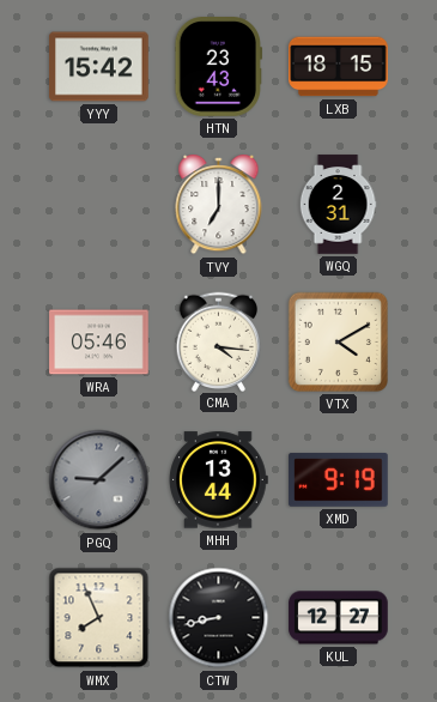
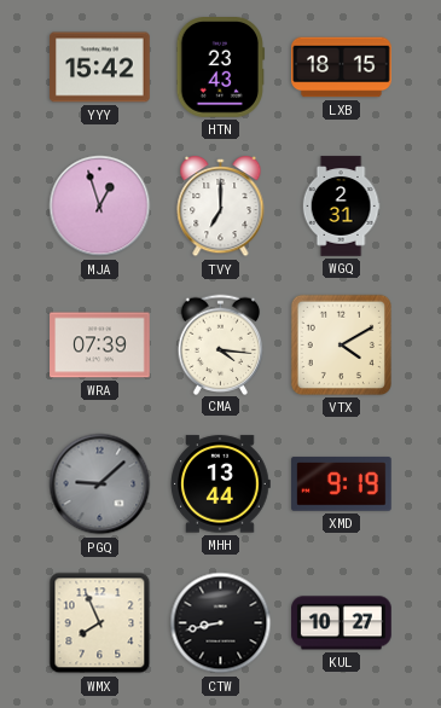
MJA: none -> 12:57 (100, 207)
WRA: 05:46 -> 07:39 (100, 346)
KUL: 12:27 -> 10:27 (342, 623)
